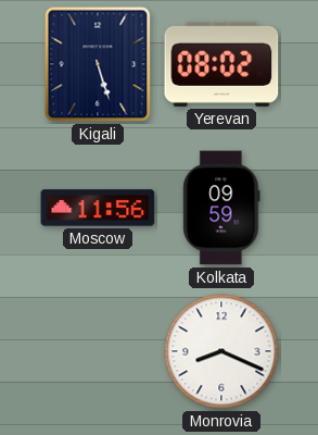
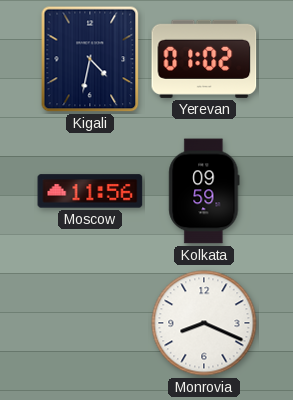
Kigali: 5:27 -> 4:32 (90, 59)
Yerevan: 08:02 -> 01:02 (204, 59)
